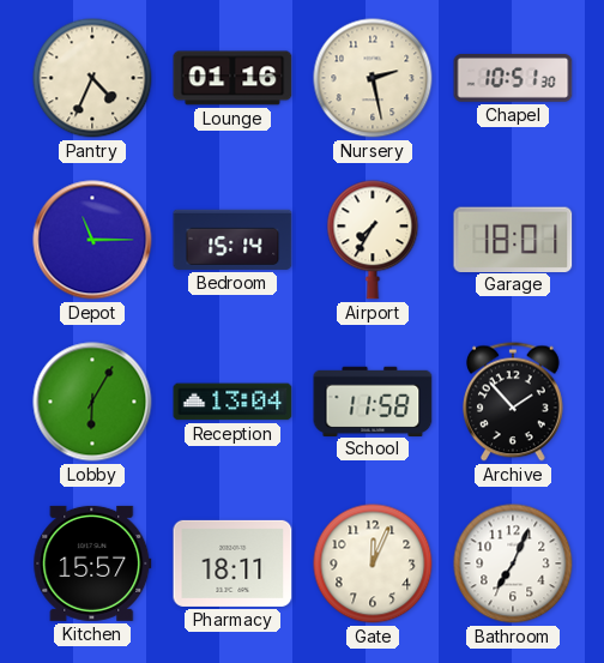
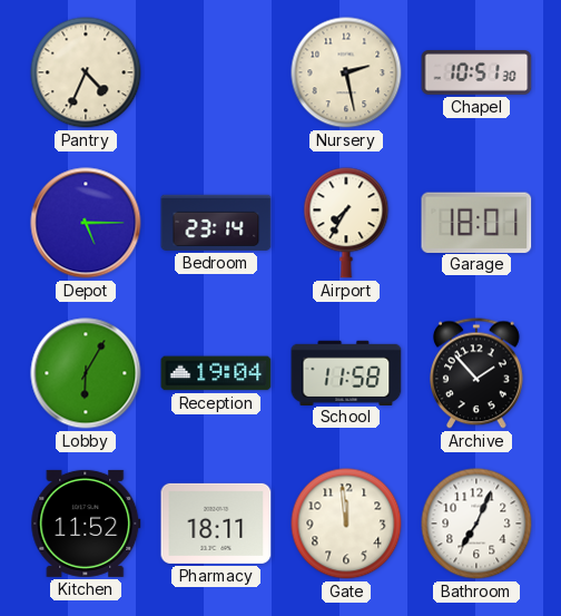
Lounge: 01:16 -> none (232, 78)
Depot: 11:15 -> 5:15 (86, 223)
Bedroom: 15:14 -> 23:14 (216, 223)
Reception: 13:04 -> 19:04 (216, 373)
Kitchen: 15:57 -> 11:52 (86, 524)
Gate: 12:04 -> 11:59 (346, 524)
